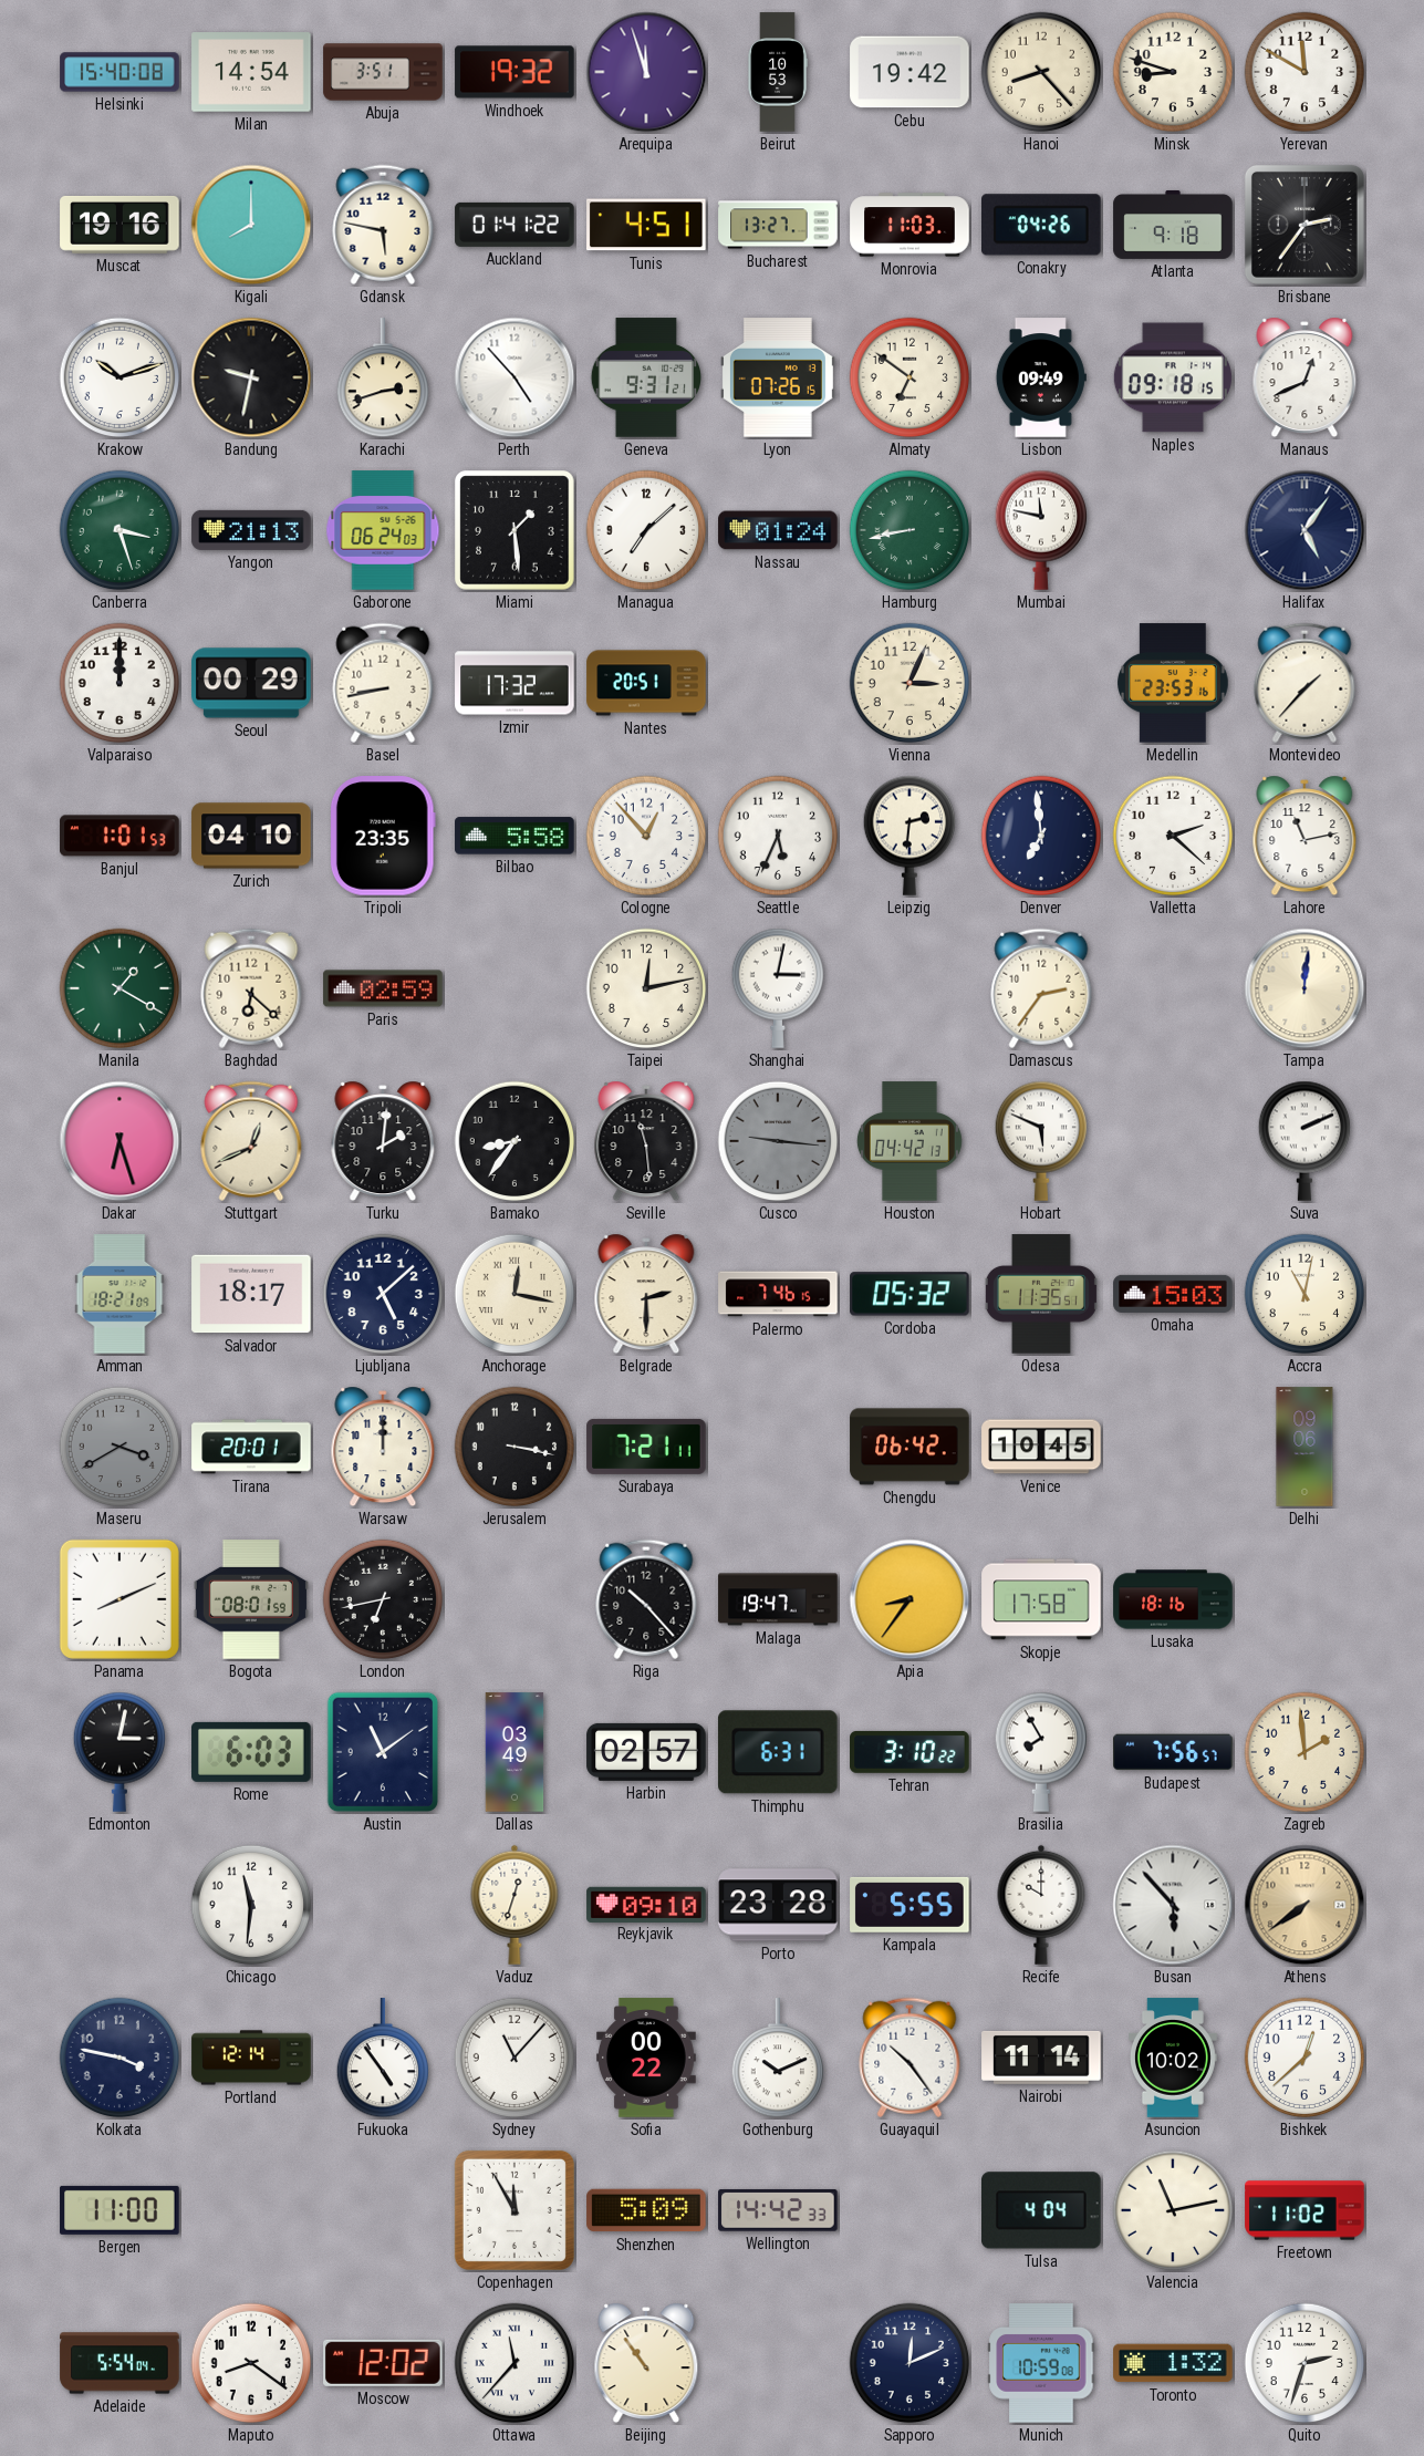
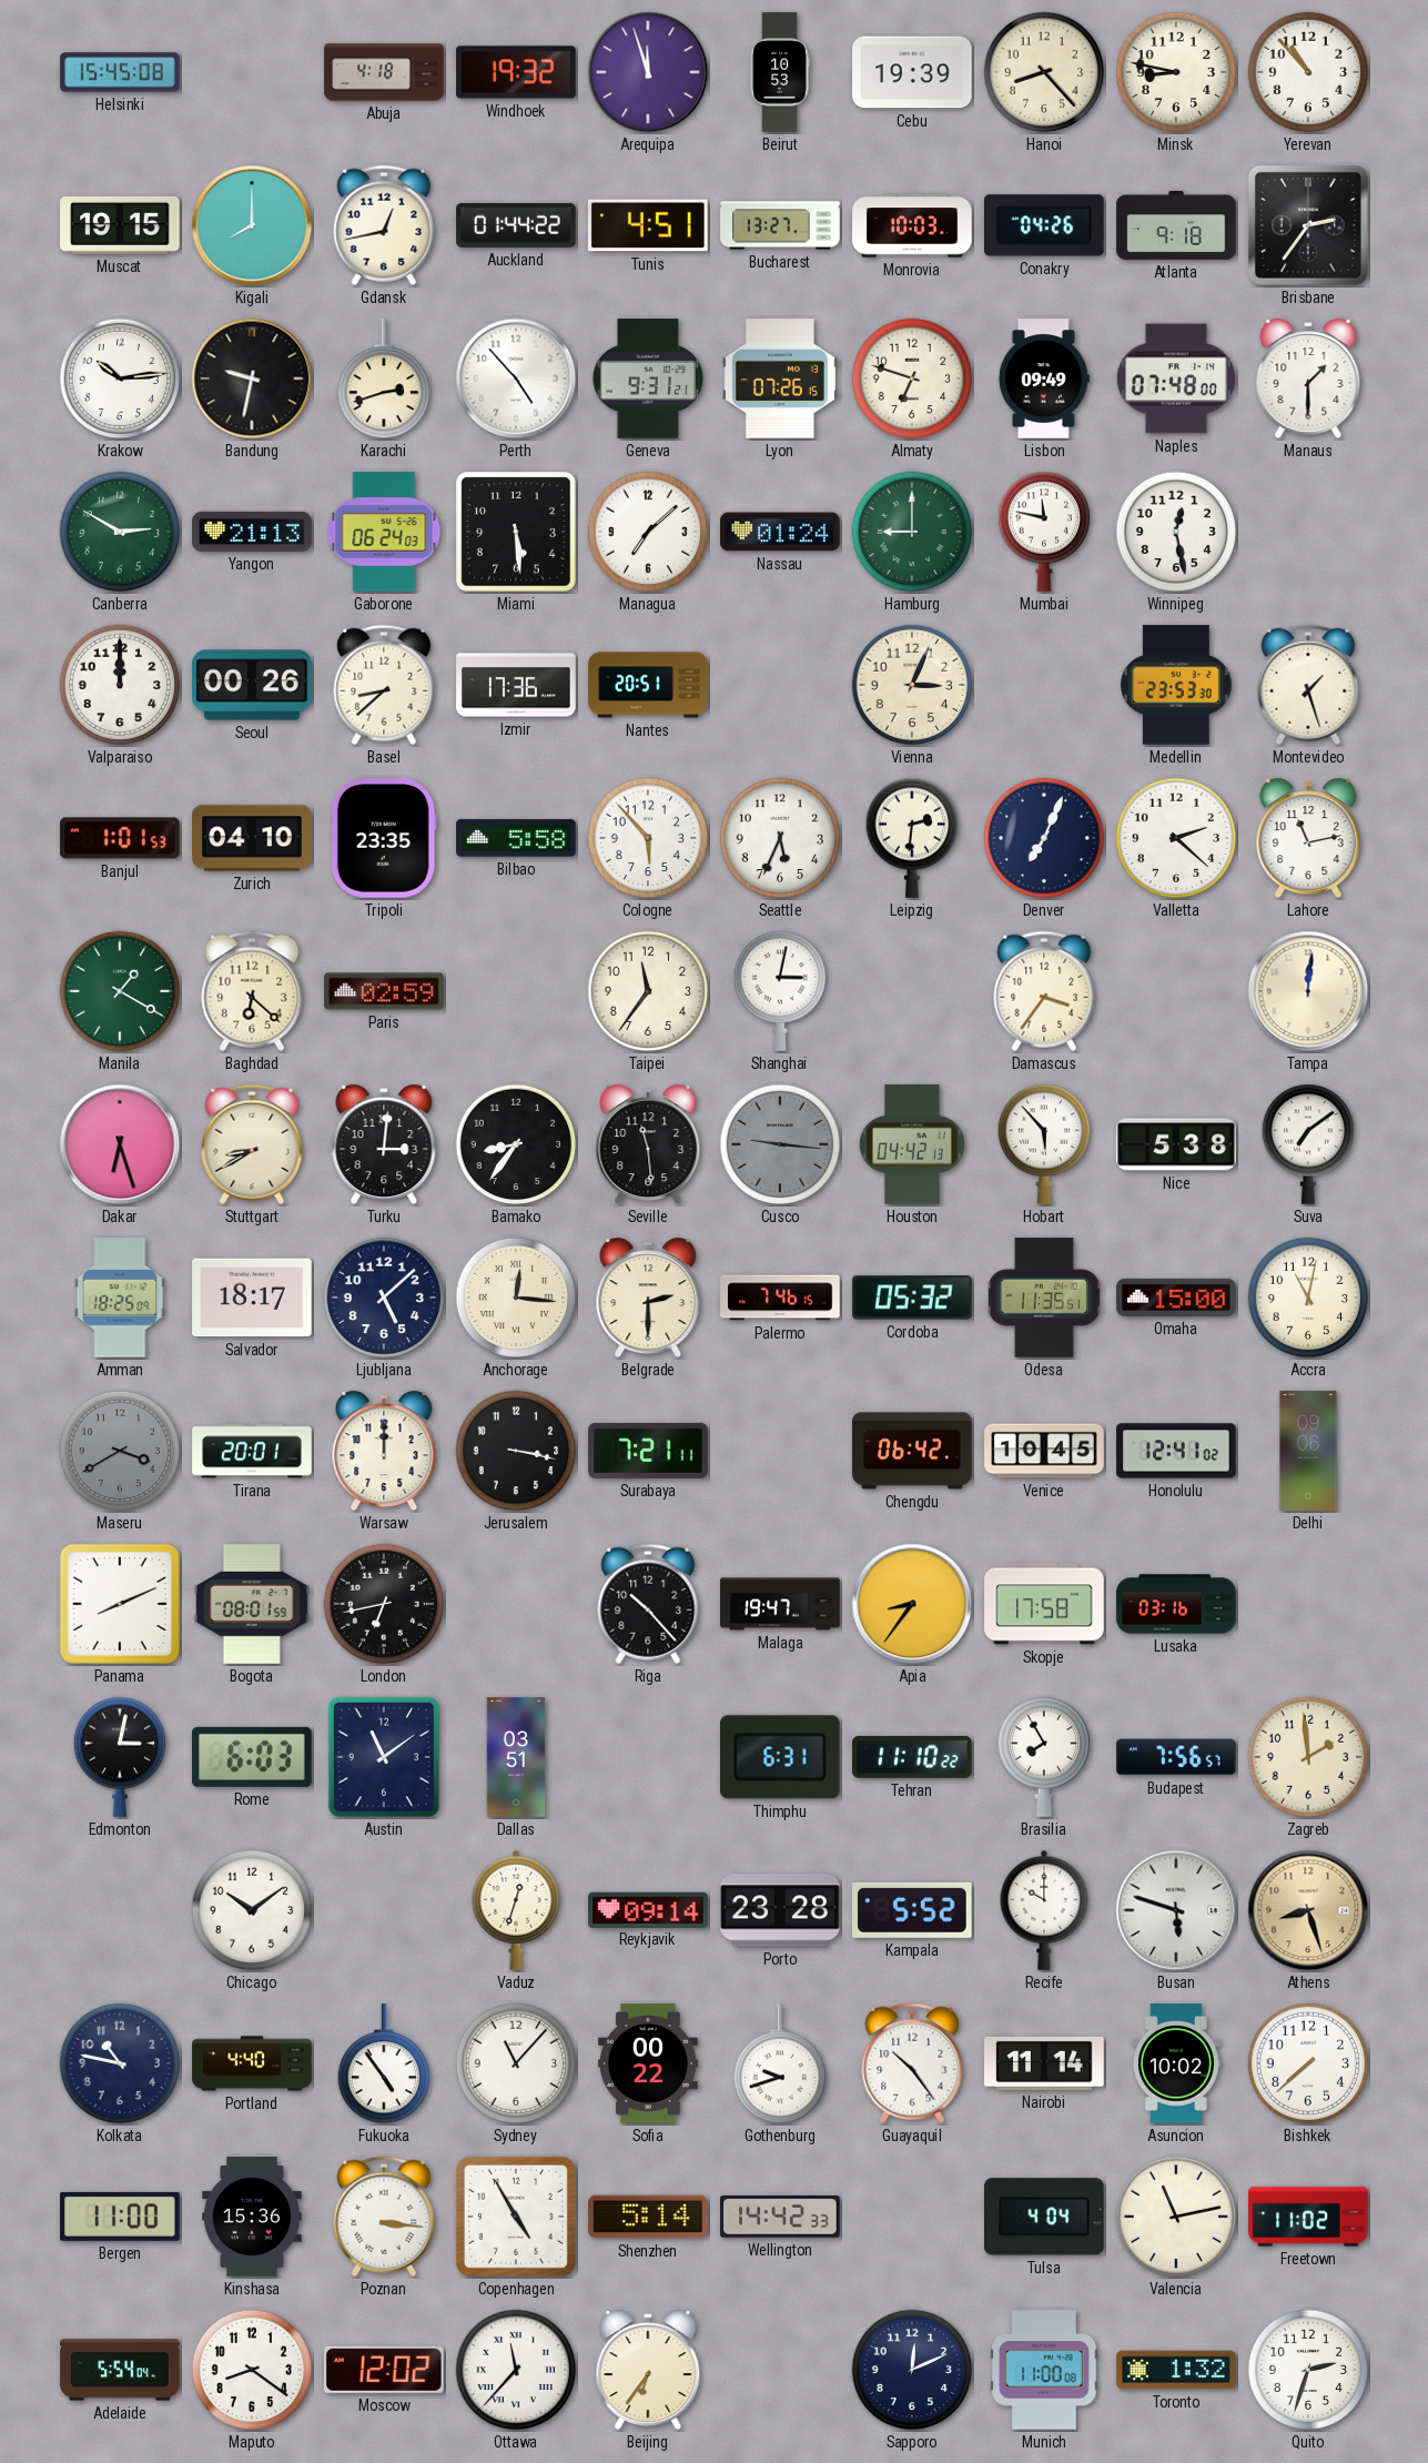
Helsinki: 15:40 -> 15:45 (120, 72)
Milan: 14:54 -> none (251, 72)
Abuja: 3:51 -> 4:18 (384, 72)
Cebu: 19:42 -> 19:39 (912, 72)
Minsk: 8:48 -> 8:47 (1176, 72)
Yerevan: 11:50 -> 10:53 (1308, 72)
Muscat: 19:16 -> 19:15 (120, 225)
Gdansk: 5:47 -> 12:43 (384, 225)
Auckland: 01:41 -> 01:44 (516, 225)
Monrovia: 11:03 -> 10:03 (912, 225)
Krakow: 10:12 -> 10:14 (120, 378)
Almaty: 6:51 -> 6:48 (912, 378)
Naples: 09:18 -> 07:48 (1176, 378)
Manaus: 12:41 -> 1:30 (1308, 378)
Canberra: 3:27 -> 2:50 (120, 532)
Miami: 1:29 -> 5:29 (516, 532)
Hamburg: 8:43 -> 9:00 (912, 532)
Winnipeg: none -> 12:28 (1176, 532)
Halifax: 5:06 -> none (1305, 530)
Seoul: 00:29 -> 00:26 (252, 685)
Basel: 8:43 -> 8:38 (384, 685)
Izmir: 17:32 -> 17:36 (516, 685)
Medellin: 23:53:16 -> 23:53:30 (1177, 685)
Montevideo: 1:37 -> 1:27 (1308, 685)
Cologne: 12:53 -> 5:53 (648, 838)
Denver: 6:59 -> 7:04 (1044, 838)
Taipei: 12:13 -> 11:36 (648, 991)
Damascus: 2:36 -> 3:36 (1044, 991)
Stuttgart: 12:41 -> 8:40 (252, 1144)
Turku: 2:01 -> 3:01 (384, 1144)
Hobart: 5:49 -> 5:53 (1044, 1144)
Nice: none -> 5:38 (1176, 1144)
Suva: 2:11 -> 7:09 (1308, 1144)
Amman: 18:21 -> 18:25 (120, 1298)
Anchorage: 12:17 -> 12:16 (516, 1298)
Omaha: 15:03 -> 15:00 (1176, 1298)
Honolulu: none -> 12:41 (1176, 1451)
Lusaka: 18:16 -> 03:16 (1176, 1604)
Dallas: 03:49 -> 03:51 (516, 1757)
Harbin: 02:57 -> none (646, 1752)
Tehran: 3:10 -> 11:10 (912, 1757)
Chicago: 11:31 -> 10:09 (252, 1910)
Reykjavik: 09:10 -> 09:14 (648, 1909)
Kampala: 5:55 -> 5:52 (912, 1910)
Busan: 5:53 -> 5:48 (1176, 1910)
Athens: 7:39 -> 8:27 (1308, 1910)
Kolkata: 3:47 -> 10:47 (120, 2063)
Portland: 12:14 -> 4:40 (252, 2063)
Gothenburg: 10:11 -> 9:42 (780, 2065)
Bishkek: 12:38 -> 7:38 (1308, 2063)
Kinshasa: none -> 15:36 (252, 2217)
Poznan: none -> 3:16 (384, 2217)
Copenhagen: 11:55 -> 4:55 (516, 2217)
Shenzhen: 5:09 -> 5:14 (648, 2217)
Beijing: 10:54 -> 6:36 (648, 2370)
Munich: 10:59 -> 11:00 (1044, 2370)
